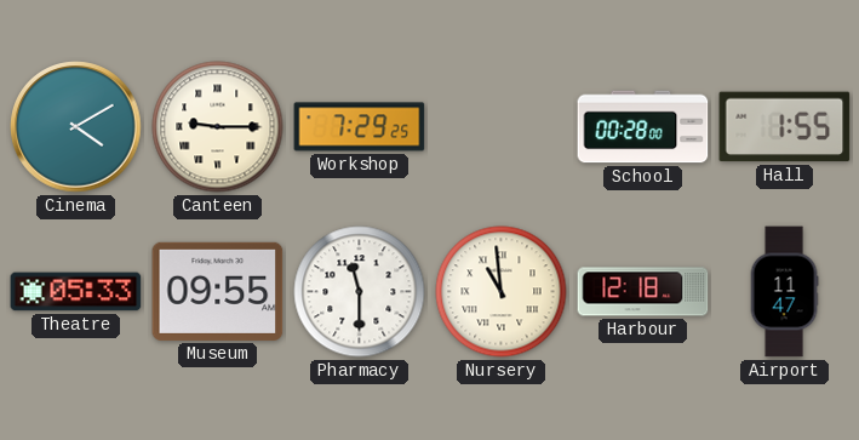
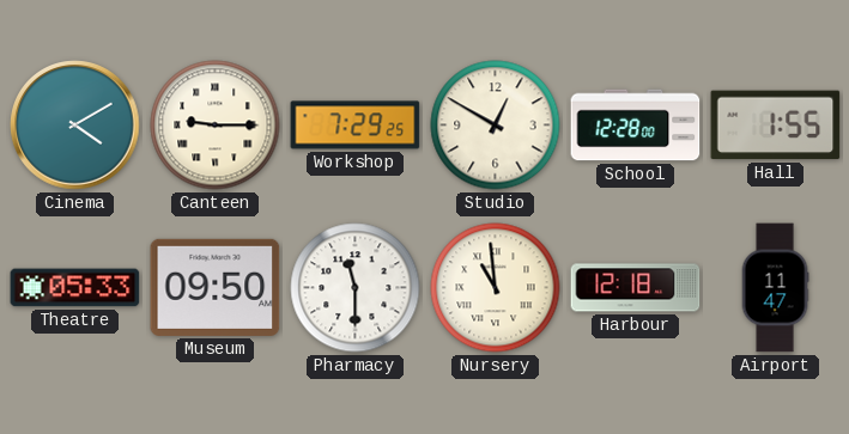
Studio: none -> 12:50 (496, 126)
School: 00:28 -> 12:28 (636, 126)
Museum: 09:55 -> 09:50 (216, 287)
